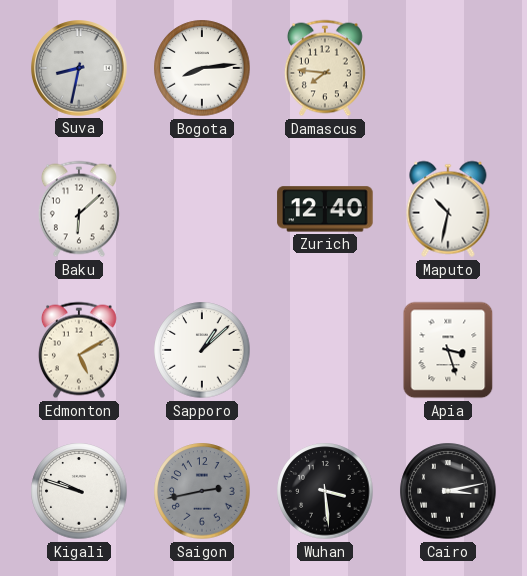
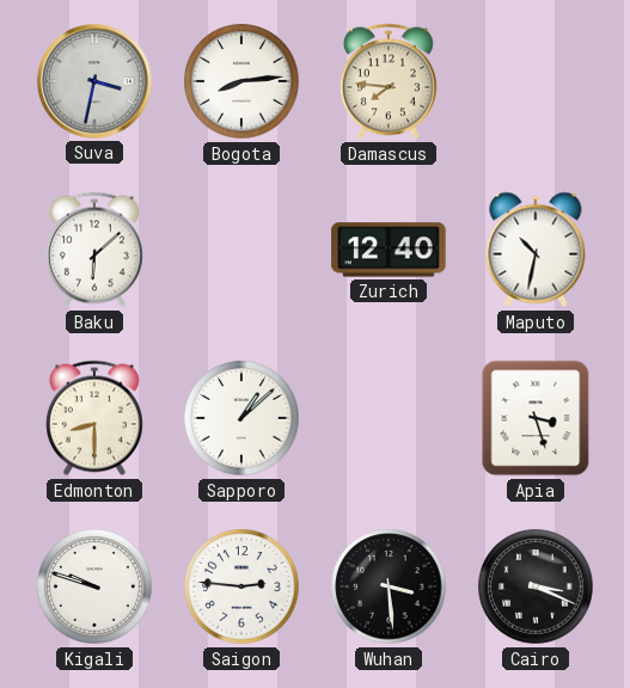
Suva: 8:32 -> 3:32 (94, 81)
Edmonton: 5:10 -> 8:30 (94, 418)
Saigon: 2:43 -> 2:46 (241, 586)
Saigon dial: grey -> white (241, 586)
Cairo: 3:13 -> 3:19 (536, 586)
